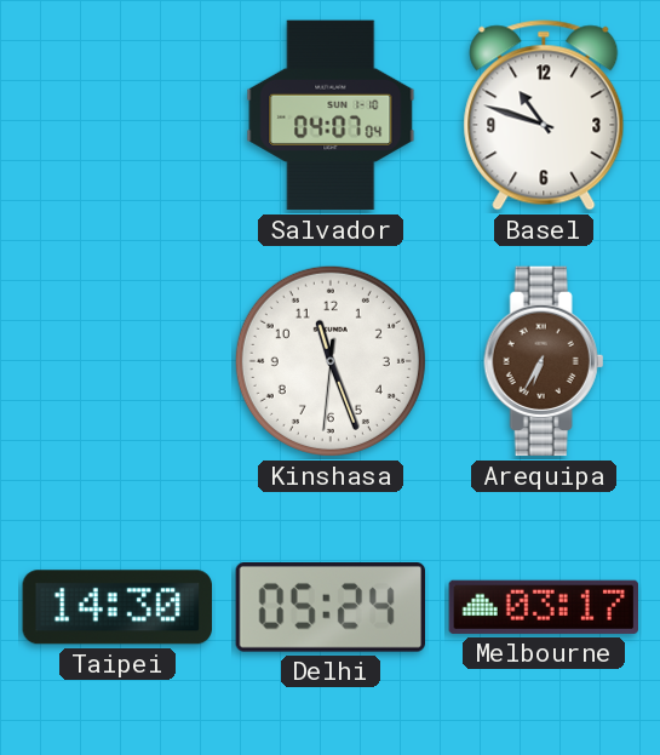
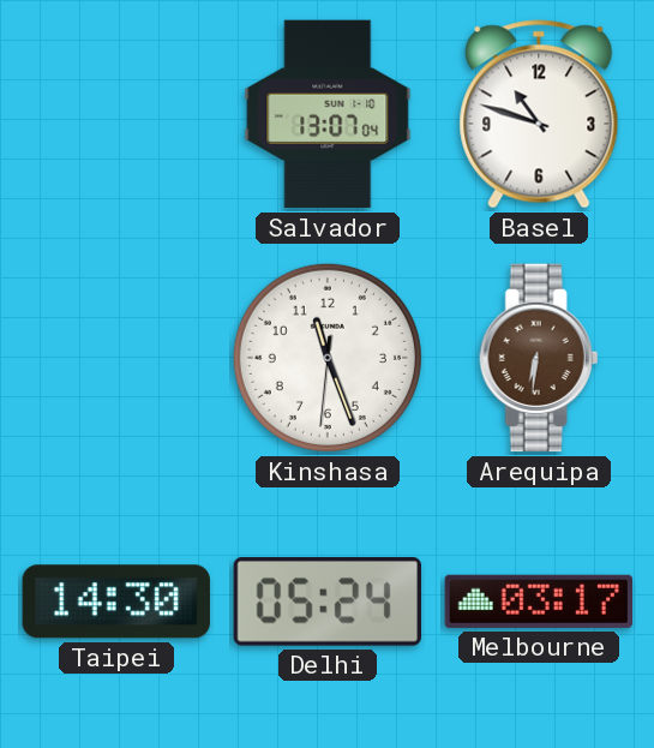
Salvador: 04:07 -> 13:07 (328, 114)
Arequipa: 6:35 -> 6:31 (539, 358)
